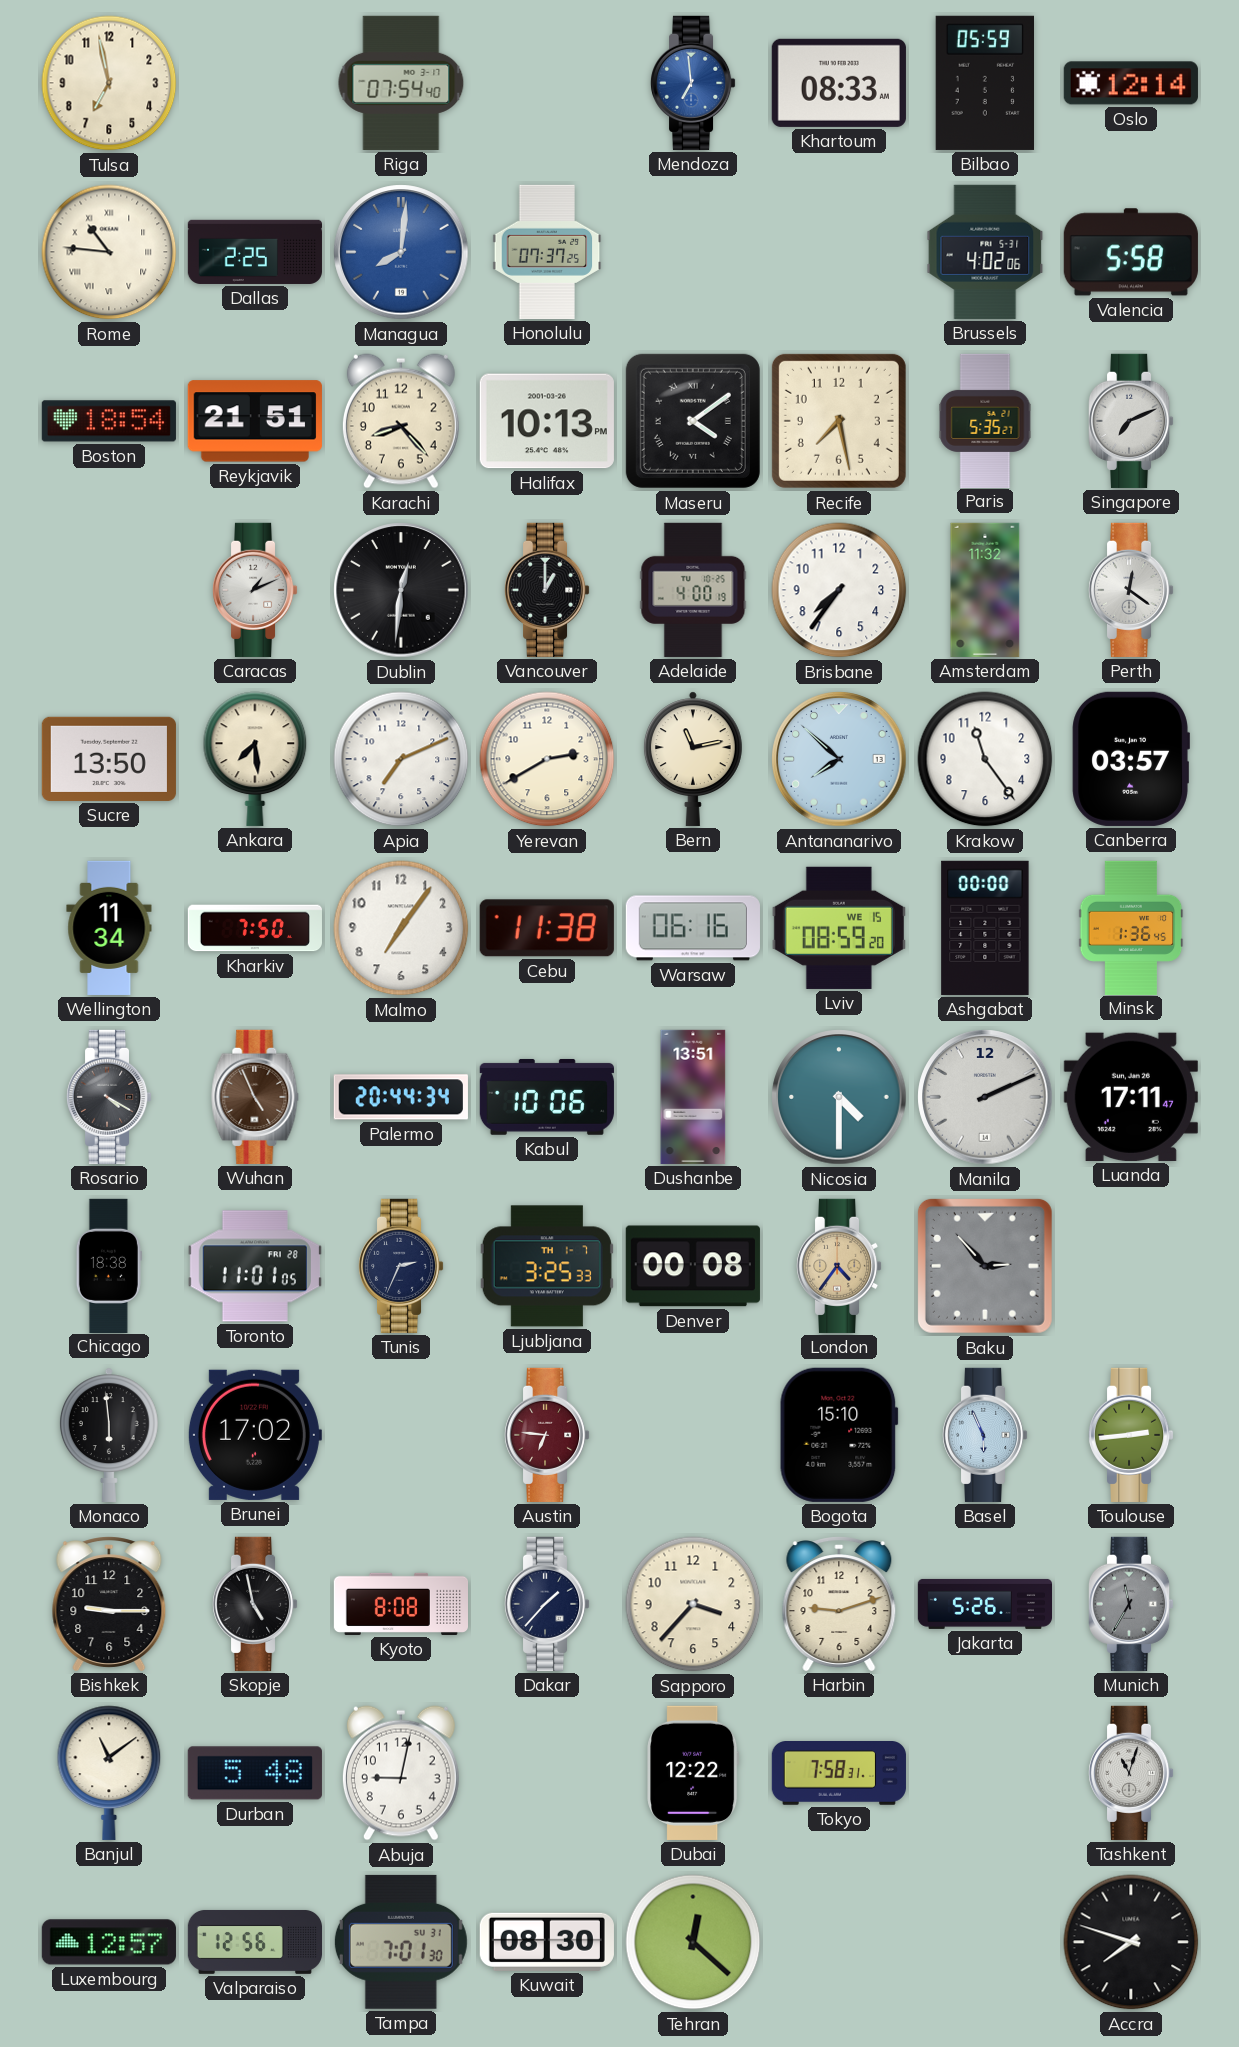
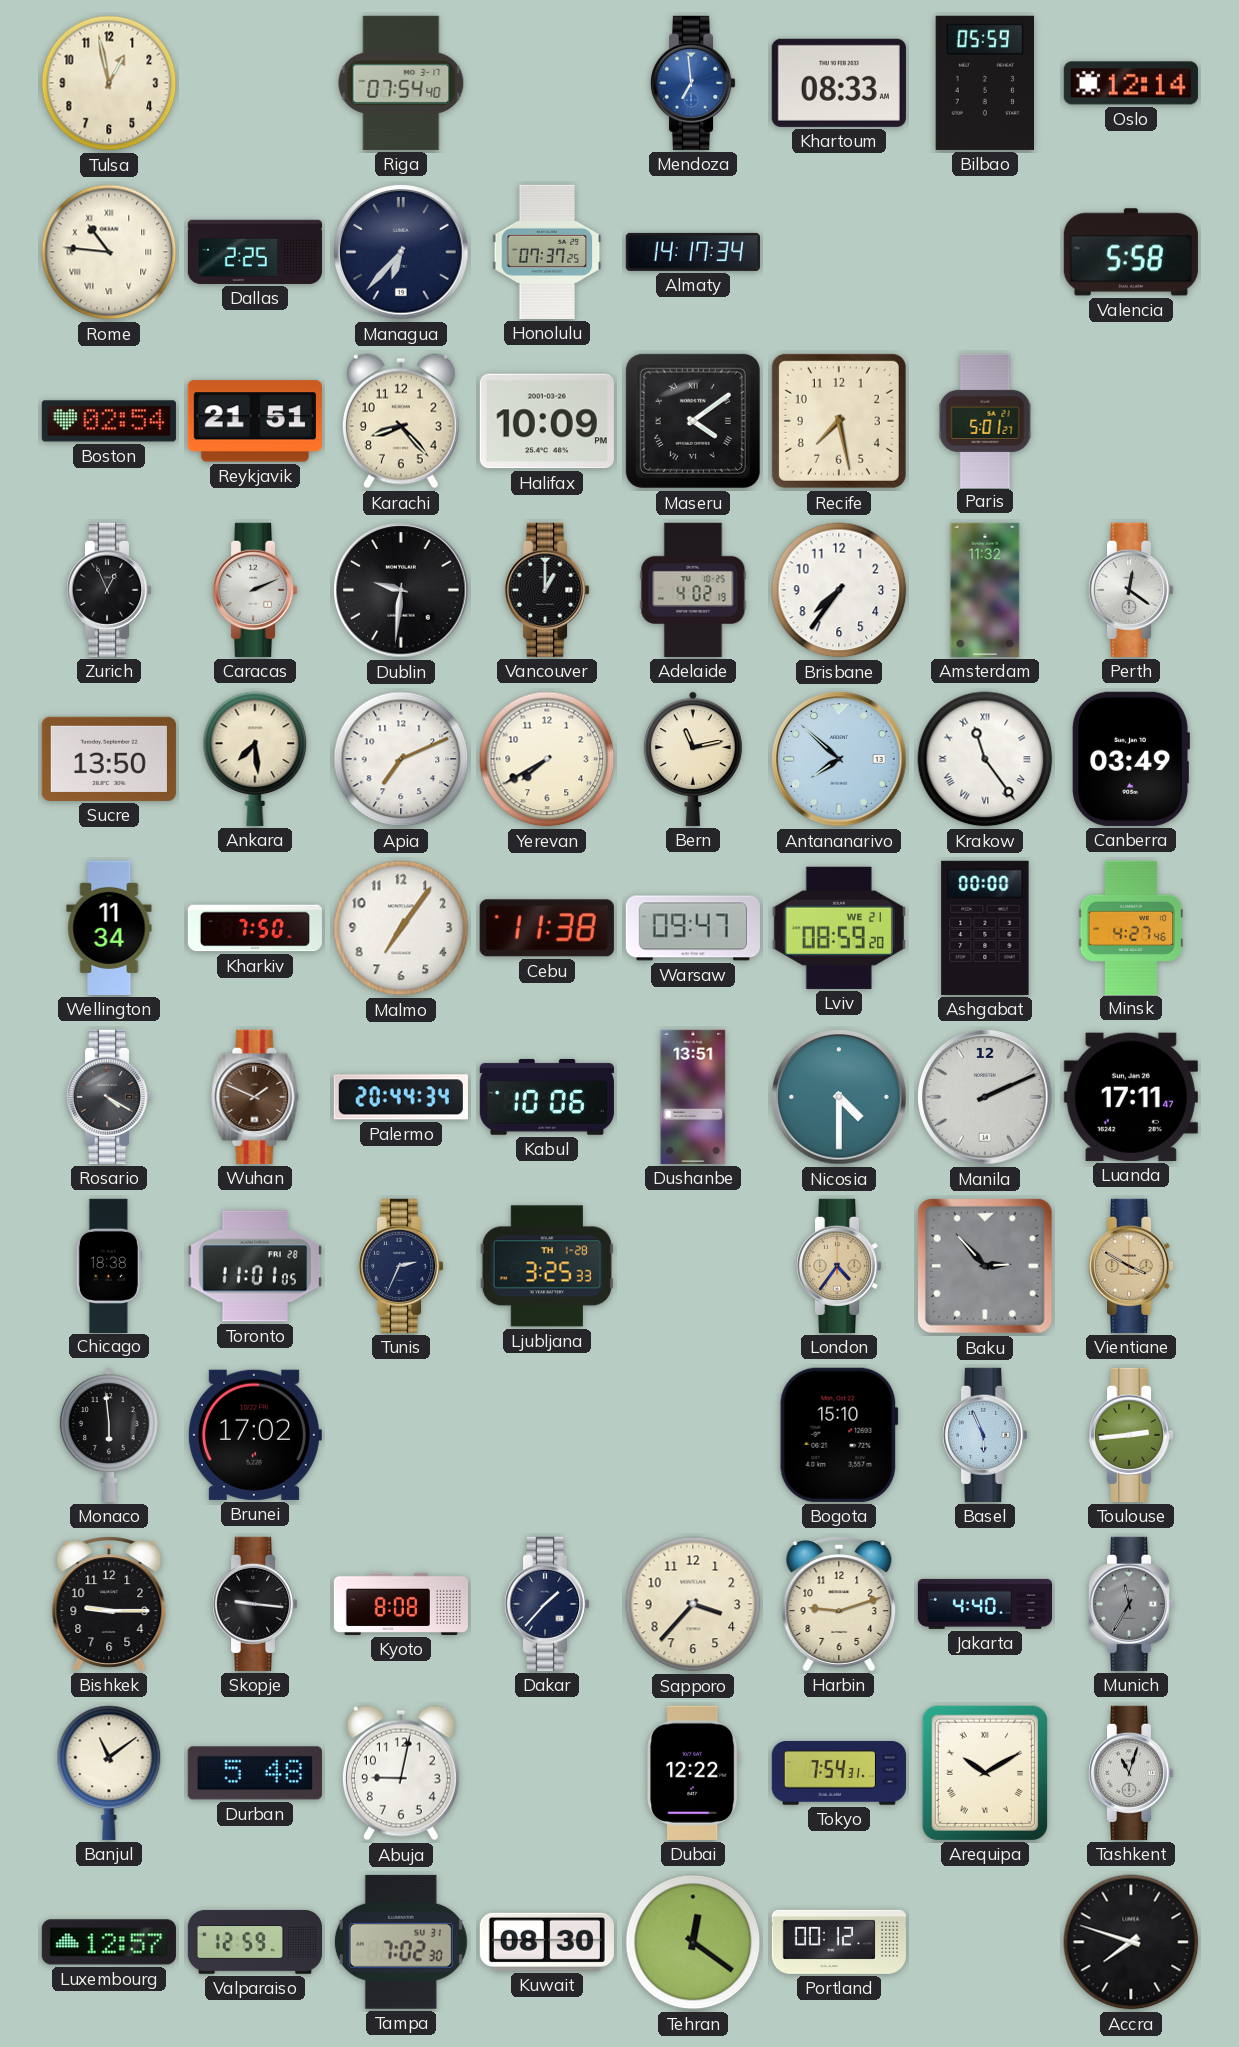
Tulsa: 6:58 -> 12:58 (109, 83)
Managua: 8:01 -> 6:37 (401, 252)
Managua dial: blue -> navy (401, 252)
Almaty: none -> 14:17 (693, 252)
Brussels: 4:02 -> none (985, 252)
Boston: 18:54 -> 02:54 (109, 421)
Halifax: 10:13 -> 10:09 (547, 421)
Paris: 5:35 -> 5:01 (985, 420)
Singapore: 7:11 -> none (1131, 421)
Zurich: none -> 12:56 (109, 590)
Caracas: 1:11 -> 2:11 (255, 590)
Dublin: 12:31 -> 9:31 (401, 590)
Adelaide: 4:00 -> 4:02 (693, 590)
Yerevan: 2:40 -> 7:40 (547, 759)
Krakow numerals: Arabic -> Roman (985, 759)
Canberra: 03:57 -> 03:49 (1131, 759)
Warsaw: 06:16 -> 09:47 (693, 928)
Lviv date: WE 15 -> WE 21 (839, 928)
Minsk: 1:36 -> 4:27 (1131, 927)
Wuhan: 4:56 -> 1:49 (255, 1097)
Ljubljana date: TH 1-7 -> TH 1-28 (547, 1266)
Denver: 00:08 -> none (693, 1266)
Vientiane: none -> 3:50 (1131, 1266)
Austin: 6:46 -> none (547, 1435)
Skopje: 4:58 -> 9:16 (255, 1604)
Jakarta: 5:26 -> 4:40 (984, 1604)
Tokyo: 7:58 -> 7:54 (839, 1774)
Arequipa: none -> 10:10 (985, 1773)
Valparaiso: 12:56 -> 12:59 (254, 1942)
Tampa: 7:01 -> 7:02 (401, 1942)
Tehran: 12:22 -> 12:21 (693, 1942)
Portland: none -> 00:12 (839, 1942)
